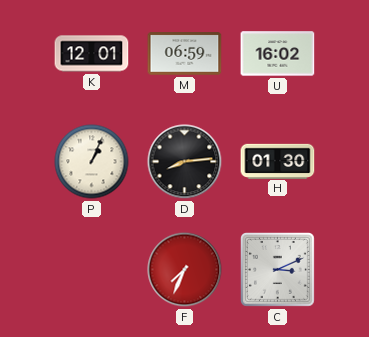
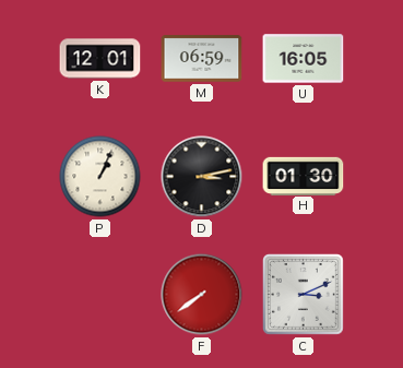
U: 16:02 -> 16:05 (304, 59)
D: 8:14 -> 3:13 (202, 177)
F: 7:34 -> 7:39 (202, 295)
